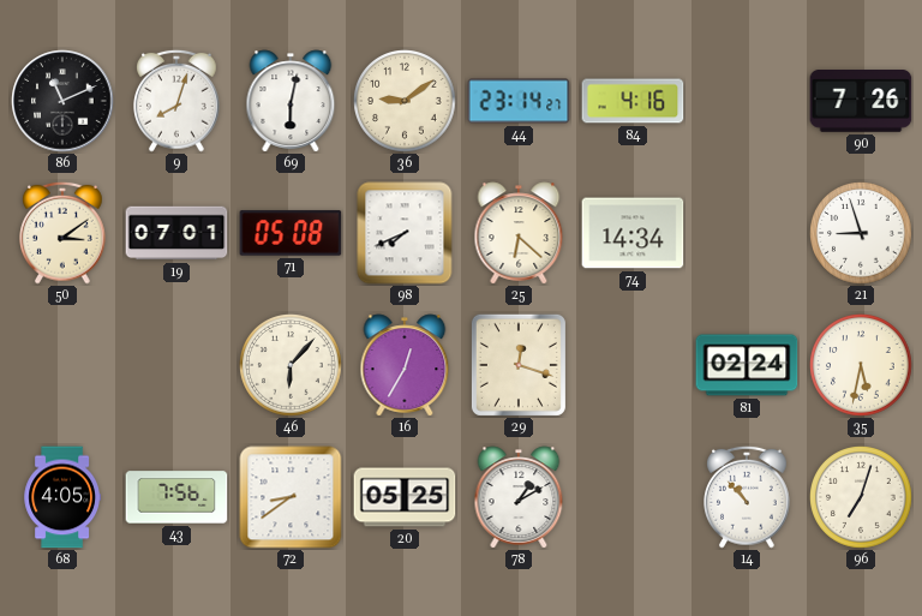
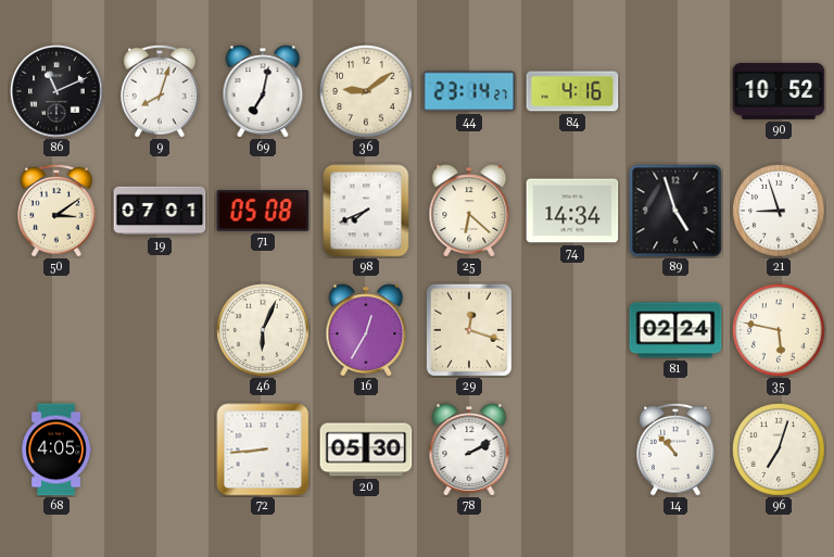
69: 6:02 -> 7:02 (263, 91)
90: 7:26 -> 10:52 (779, 91)
89: none -> 4:57 (675, 211)
46: 6:07 -> 6:04 (263, 330)
35: 5:32 -> 5:47 (779, 330)
43: 7:56 -> none (176, 497)
72: 8:39 -> 8:44 (263, 450)
20: 05:25 -> 05:30 (366, 450)
78: 1:10 -> 2:10 (469, 450)
